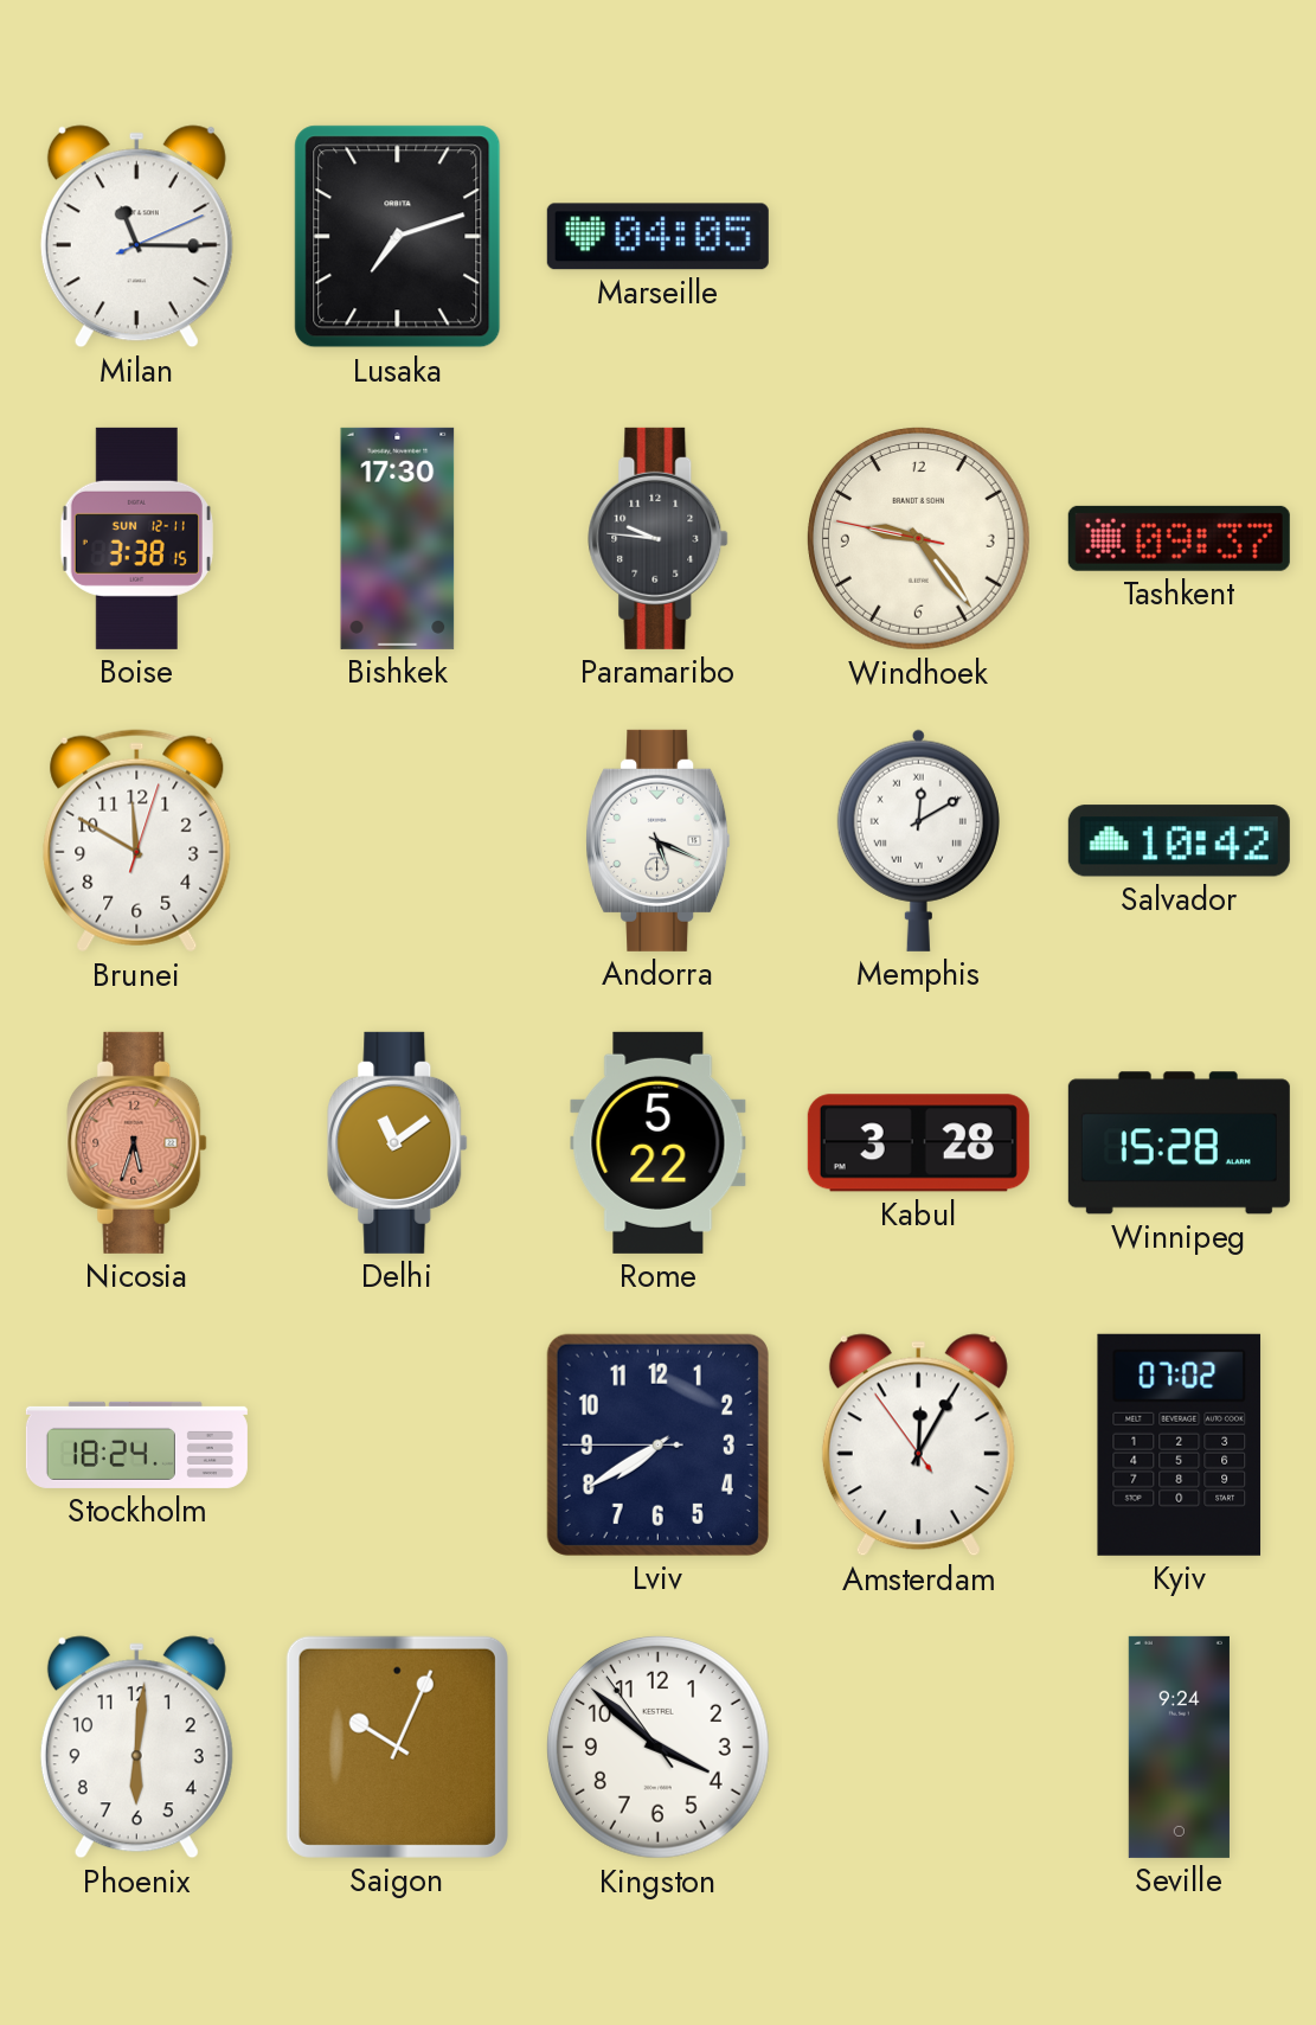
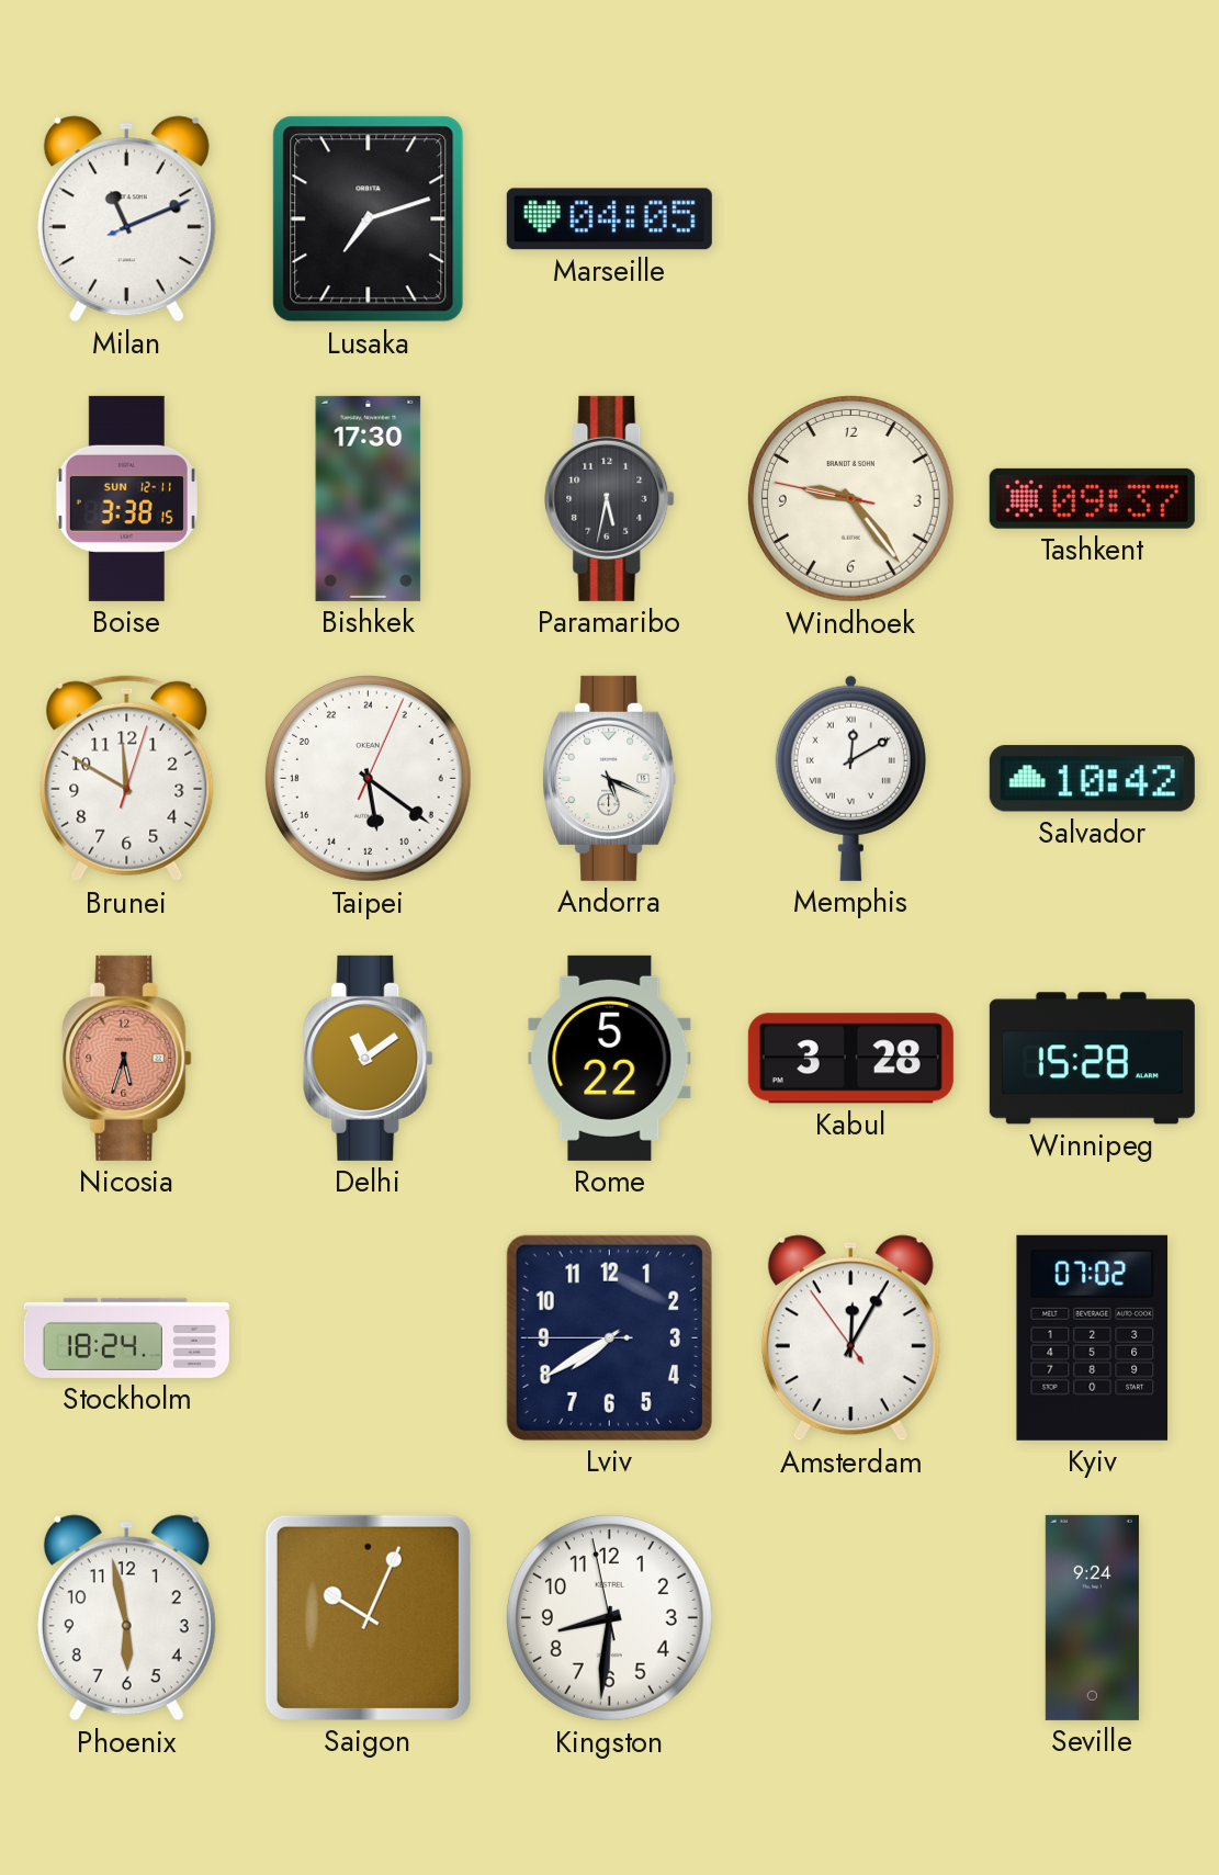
Milan: 11:15 -> 11:11 (126, 219)
Paramaribo: 9:46 -> 5:32 (610, 498)
Taipei: none -> 11:21 (368, 778)
Phoenix: 6:01 -> 5:58 (126, 1618)
Kingston: 3:51 -> 8:30 (609, 1617)
